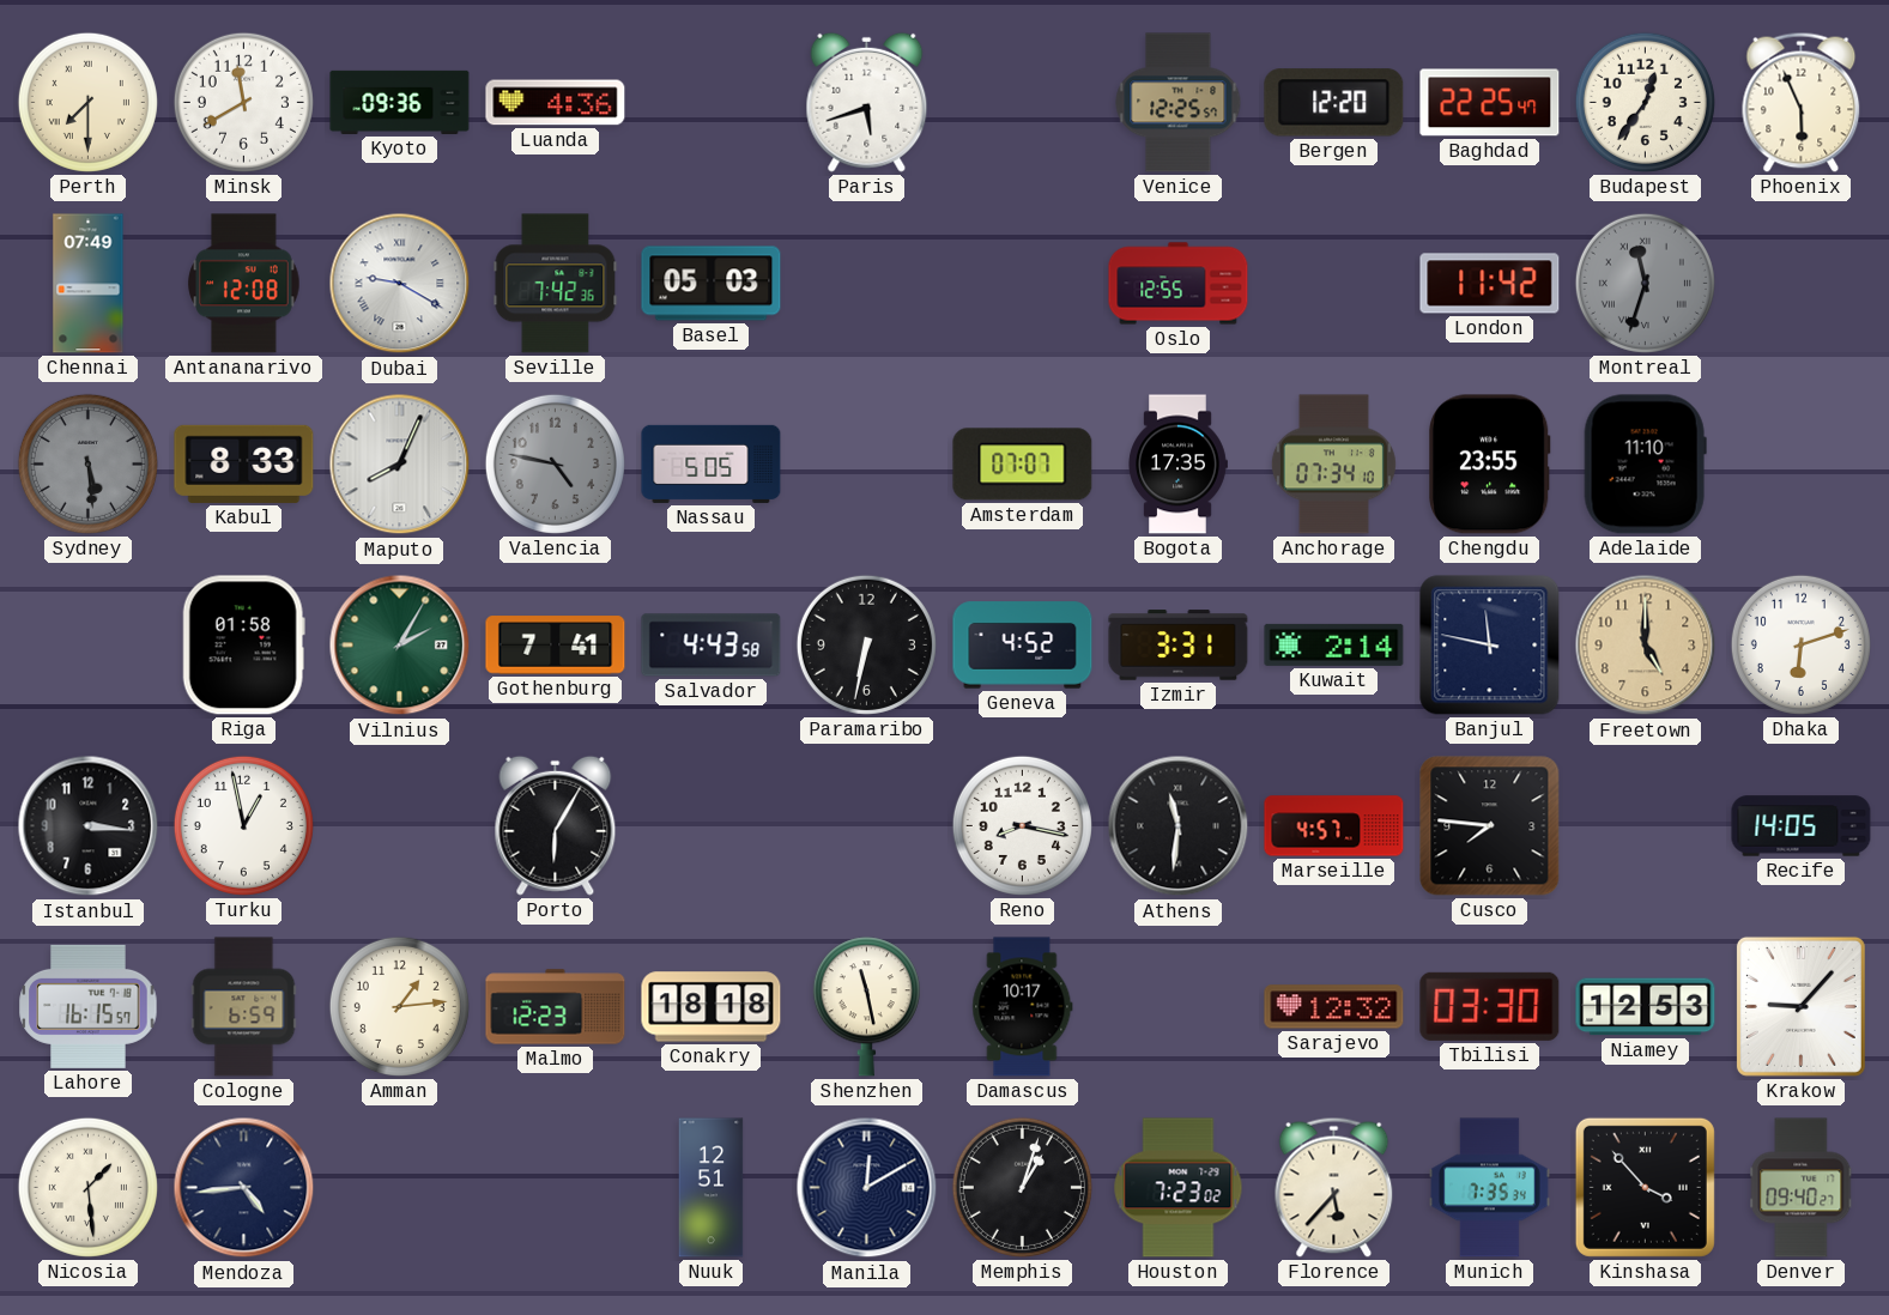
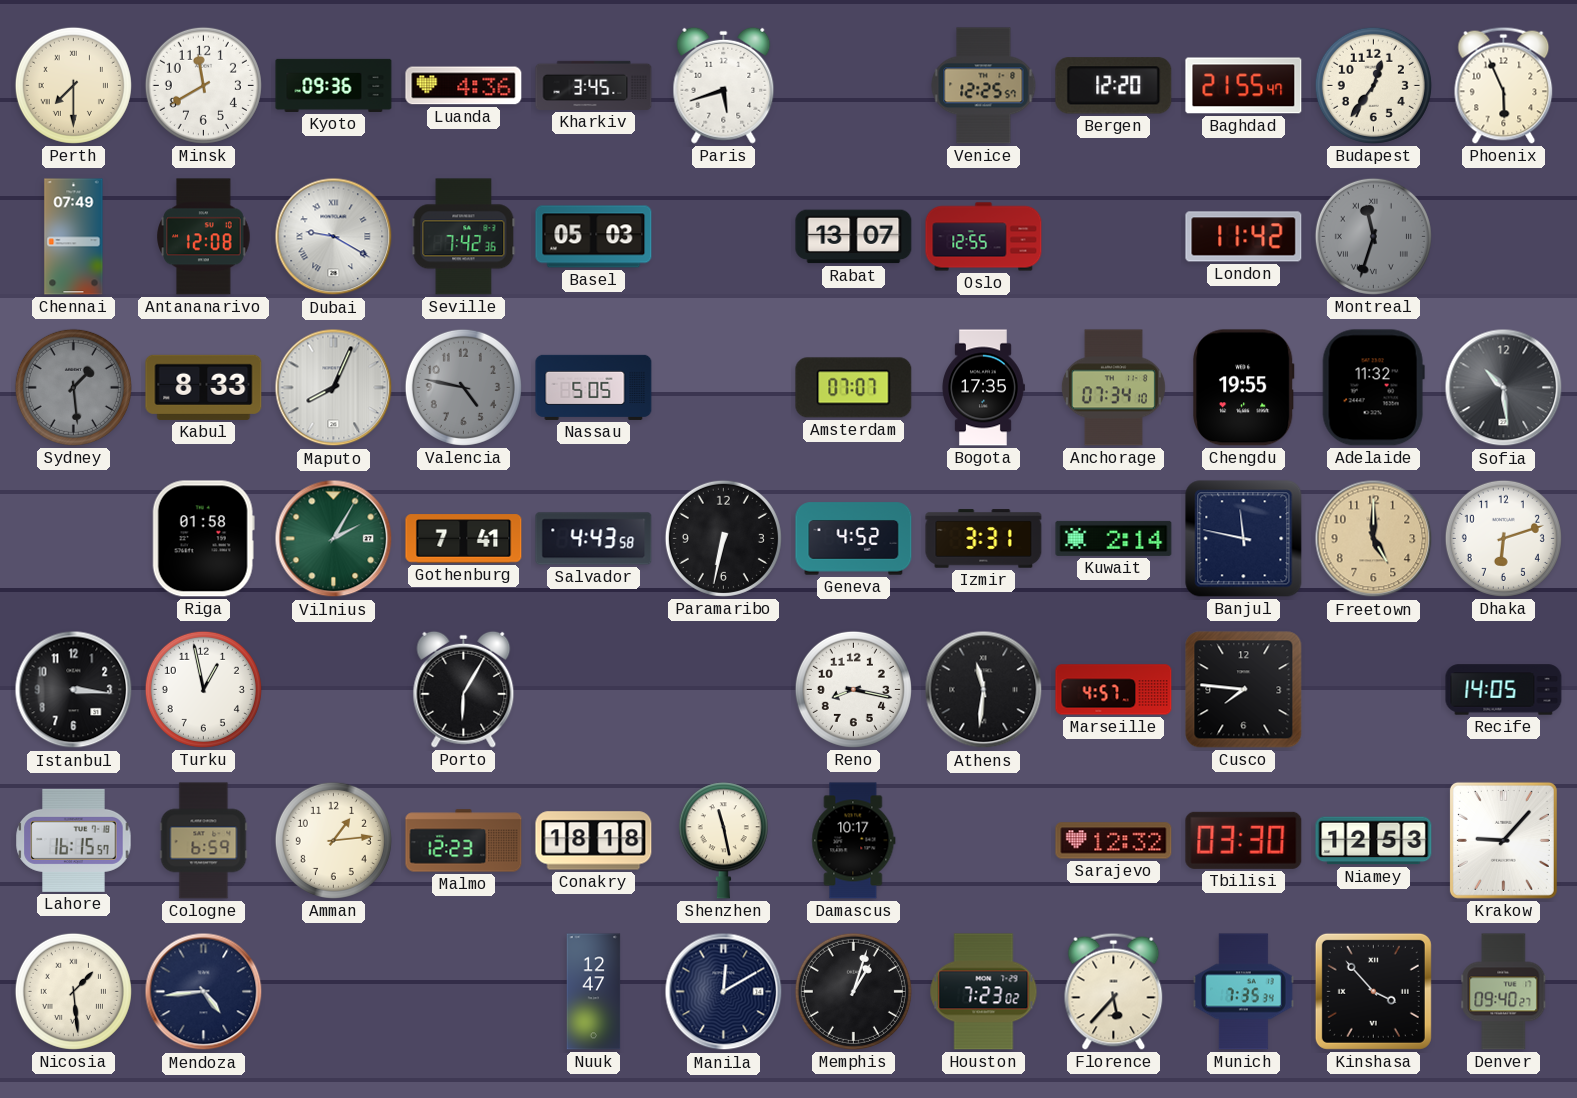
Kharkiv: none -> 3:45 (594, 85)
Baghdad: 22:25 -> 21:55 (1244, 86)
Rabat: none -> 13:07 (854, 237)
Sydney: 5:29 -> 1:29 (73, 387)
Chengdu: 23:55 -> 19:55 (1244, 388)
Adelaide: 11:10 -> 11:32 (1373, 388)
Sofia: none -> 10:29 (1504, 388)
Nuuk: 12:51 -> 12:47 (594, 992)
